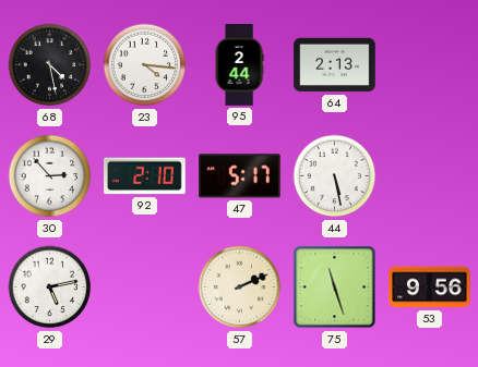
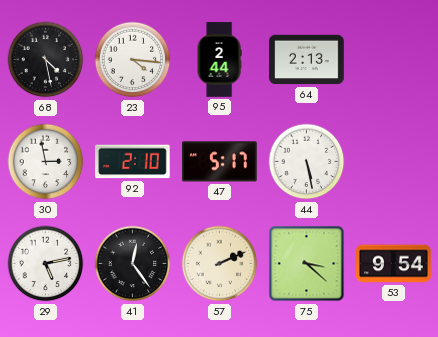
30: 2:53 -> 2:58 (46, 162)
41: none -> 12:24 (133, 264)
75: 11:27 -> 3:22 (307, 264)
53: 9:56 -> 9:54 (394, 264)
